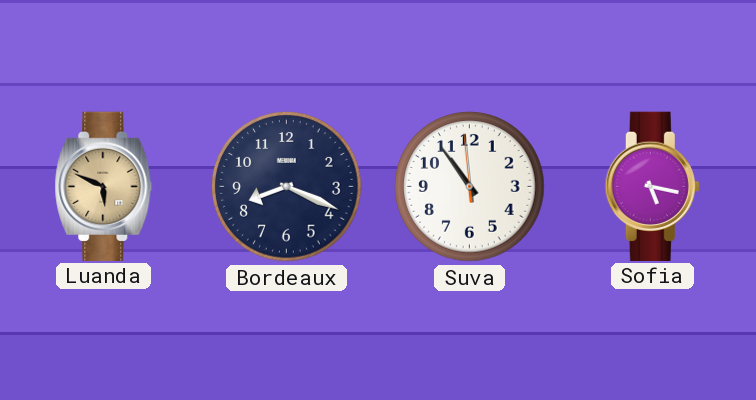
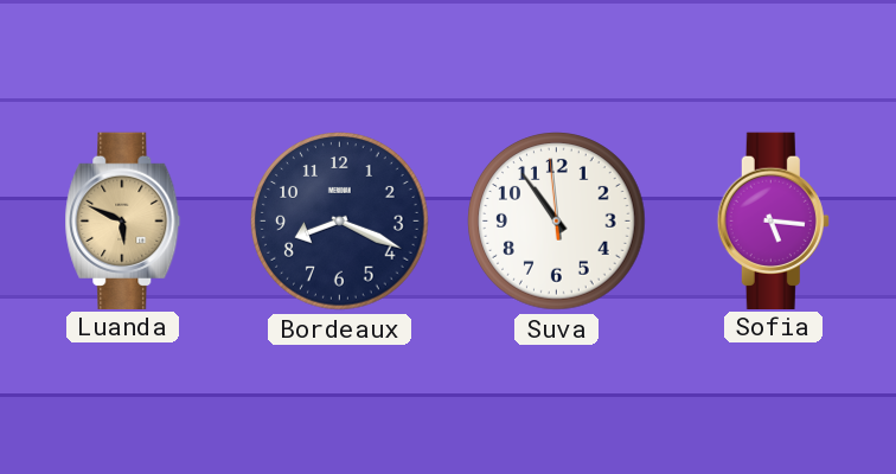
Sofia: 5:17 -> 5:16 (773, 220)
